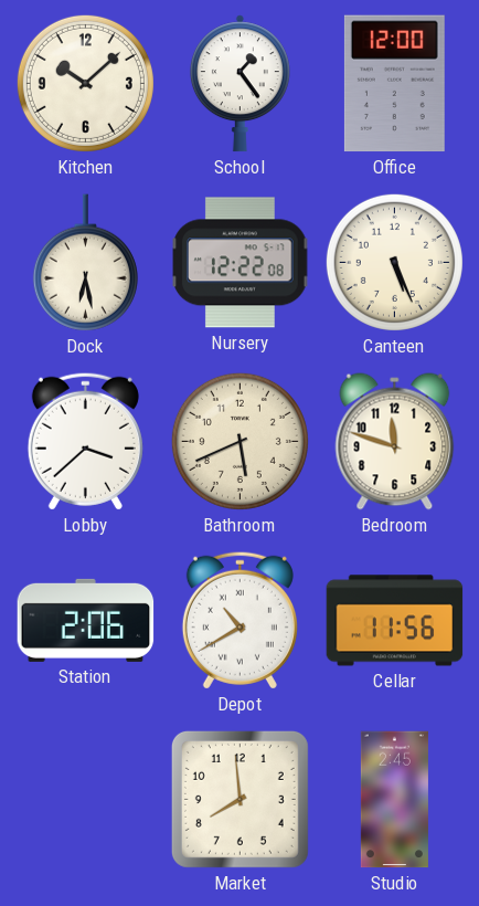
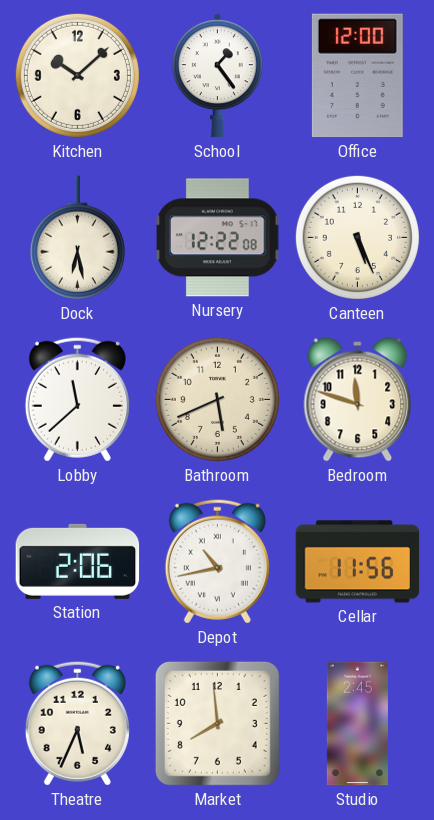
Lobby: 3:38 -> 11:38 (77, 399)
Depot: 10:40 -> 10:43 (217, 561)
Theatre: none -> 5:34 (77, 723)
